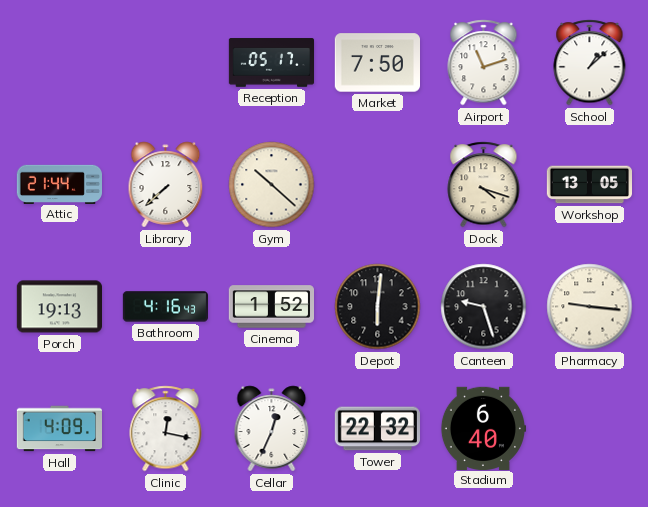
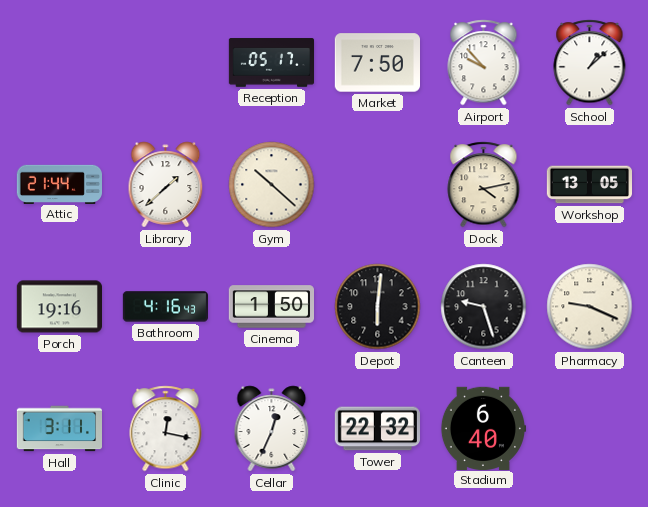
Airport: 11:12 -> 9:53 (484, 63)
Library: 7:38 -> 1:38 (166, 185)
Dock: 4:18 -> 4:13 (484, 185)
Porch: 19:13 -> 19:16 (59, 307)
Cinema: 1:52 -> 1:50 (271, 307)
Pharmacy: 9:16 -> 9:19 (590, 307)
Hall: 4:09 -> 3:11 (59, 429)
